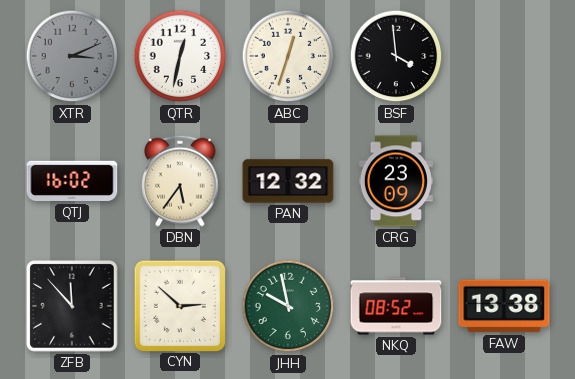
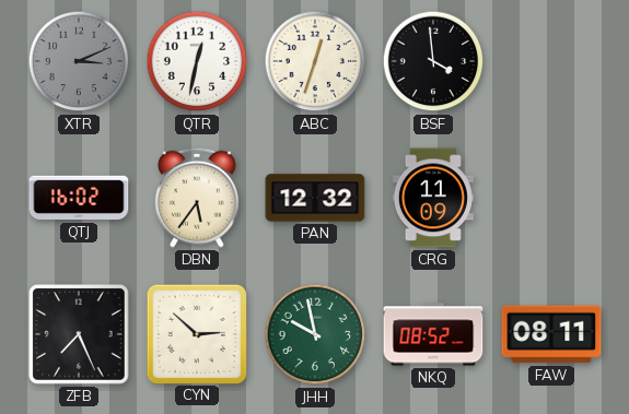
CRG: 23:09 -> 11:09 (433, 198)
ZFB: 11:53 -> 7:26 (79, 334)
FAW: 13:38 -> 08:11 (551, 334)
